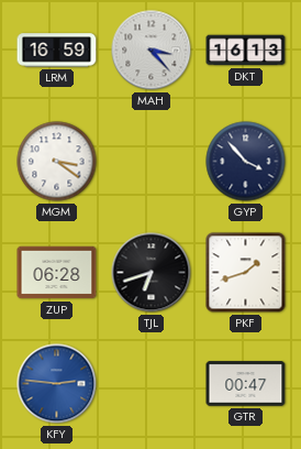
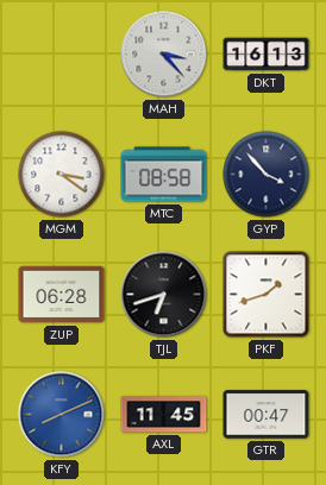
LRM: 16:59 -> none (57, 51)
MTC: none -> 08:58 (164, 175)
KFY: 2:46 -> 8:11 (62, 415)
AXL: none -> 11:45 (164, 415)
